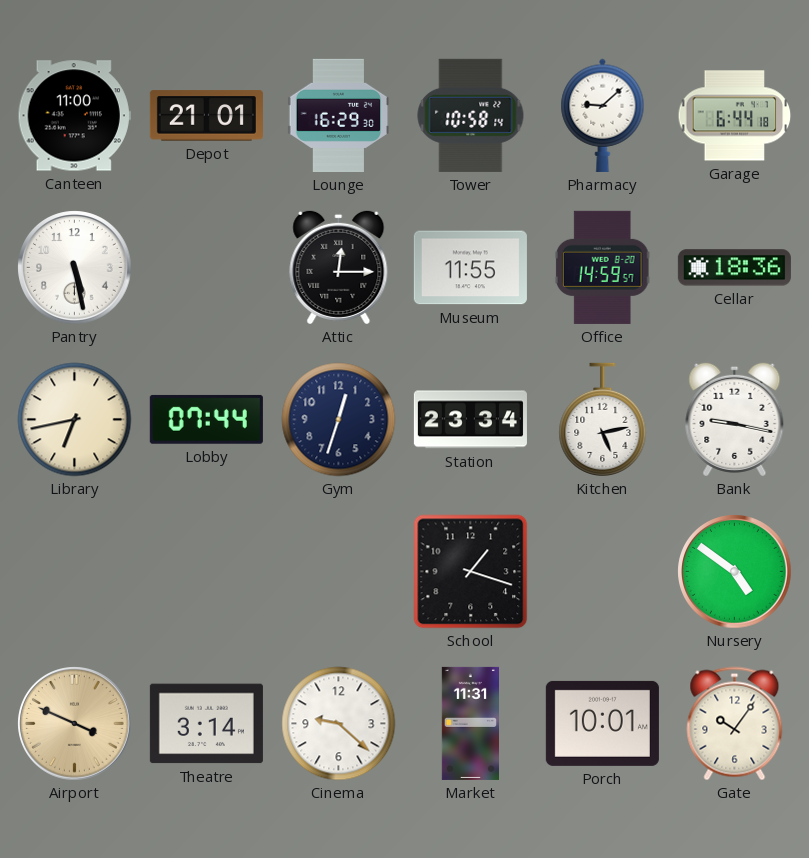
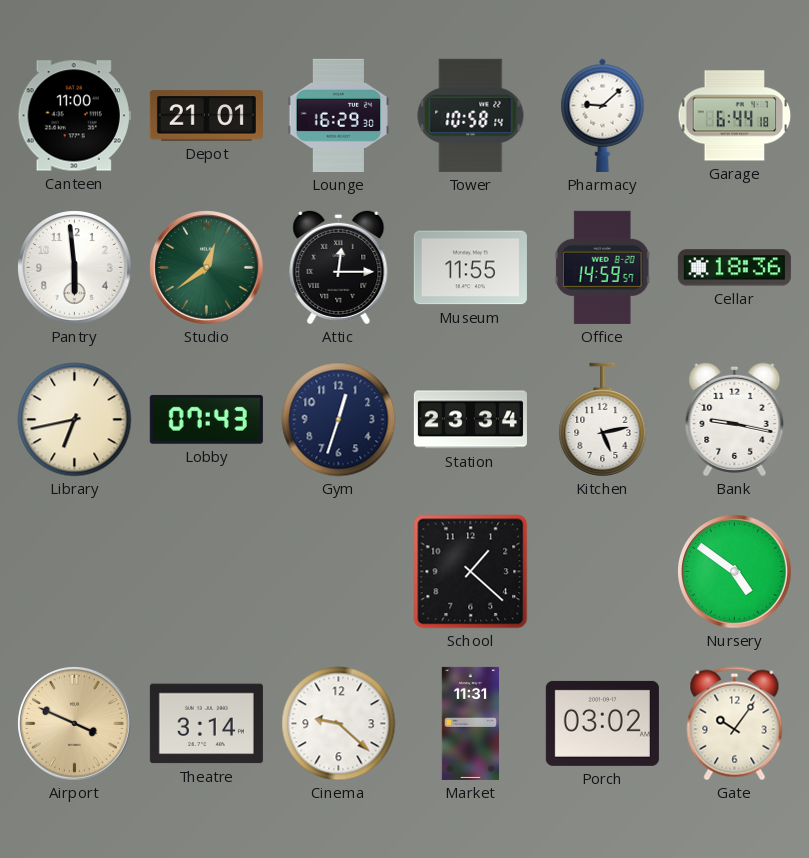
Pantry: 5:28 -> 5:59 (75, 268)
Studio: none -> 12:39 (207, 268)
Lobby: 07:44 -> 07:43 (206, 419)
School: 1:18 -> 1:22 (471, 572)
Porch: 10:01 -> 03:02 (602, 723)
